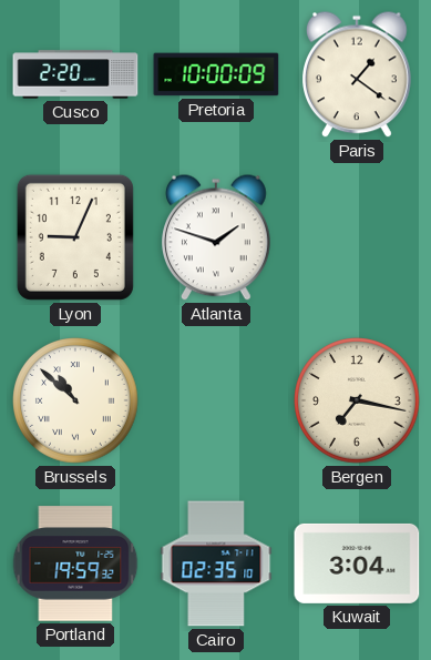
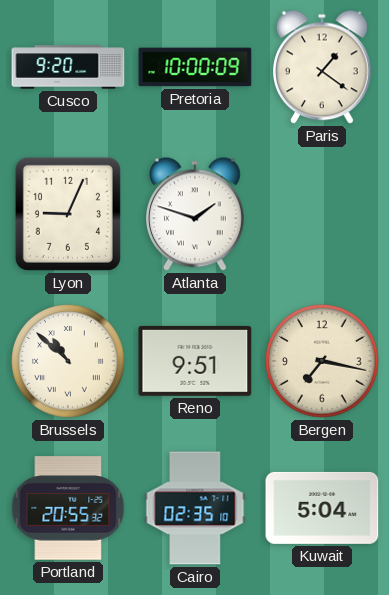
Cusco: 2:20 -> 9:20 (68, 67)
Reno: none -> 9:51 (195, 361)
Portland: 19:59 -> 20:55 (68, 508)
Kuwait: 3:04 -> 5:04 (322, 508)
